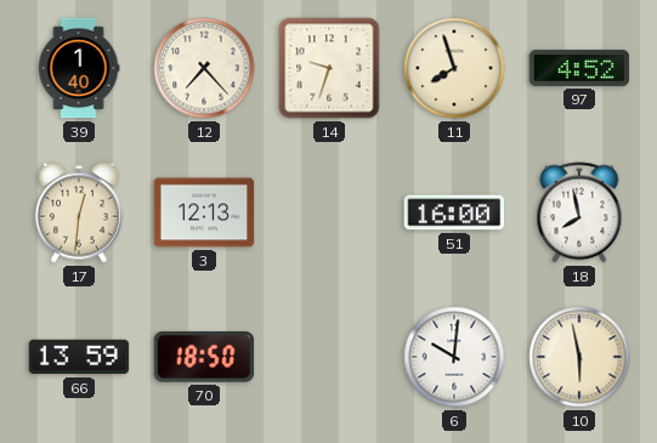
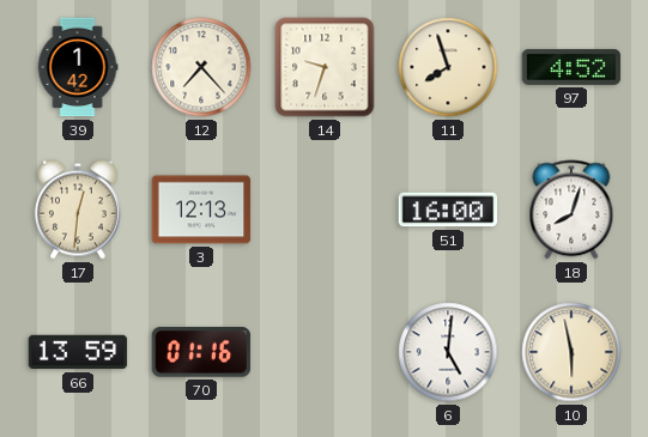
39: 1:40 -> 1:42 (78, 67)
18: 7:58 -> 8:03 (571, 210)
70: 18:50 -> 01:16 (201, 352)
6: 10:01 -> 5:01 (448, 352)
